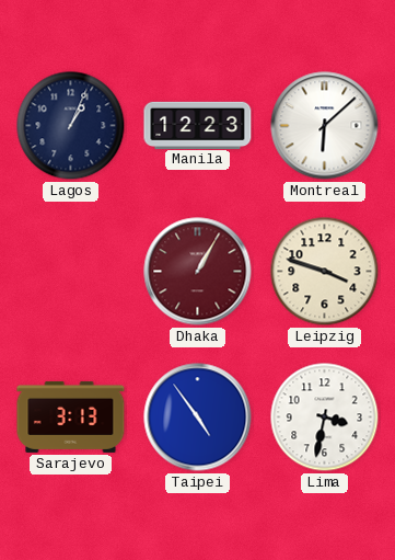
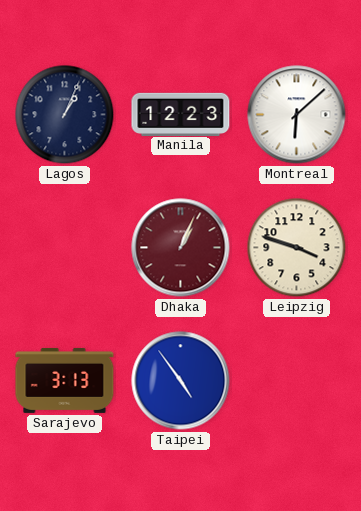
Dhaka: 1:05 -> 1:04 (181, 248)
Lima: 3:32 -> none (325, 418)
